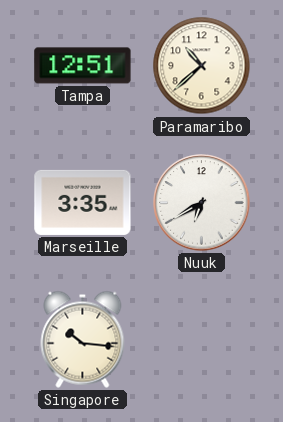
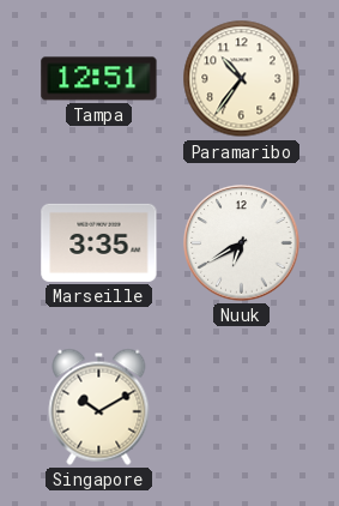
Paramaribo: 10:38 -> 10:36 (242, 79)
Singapore: 10:16 -> 10:10 (99, 406)
